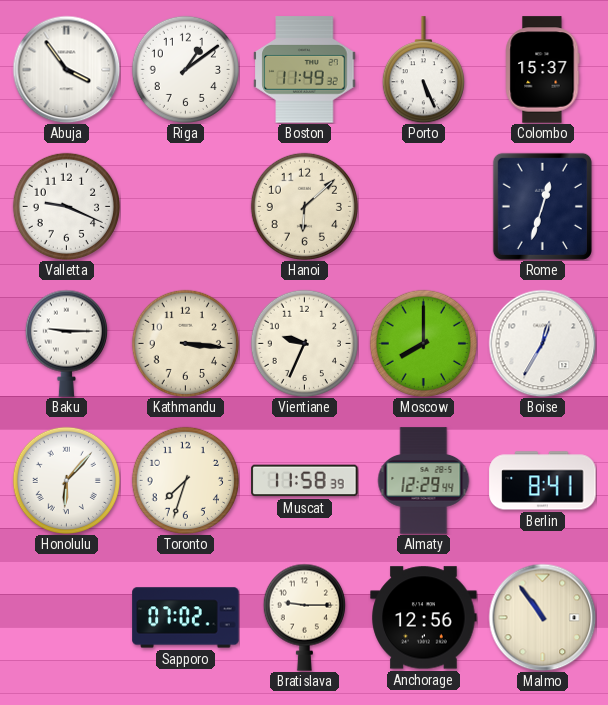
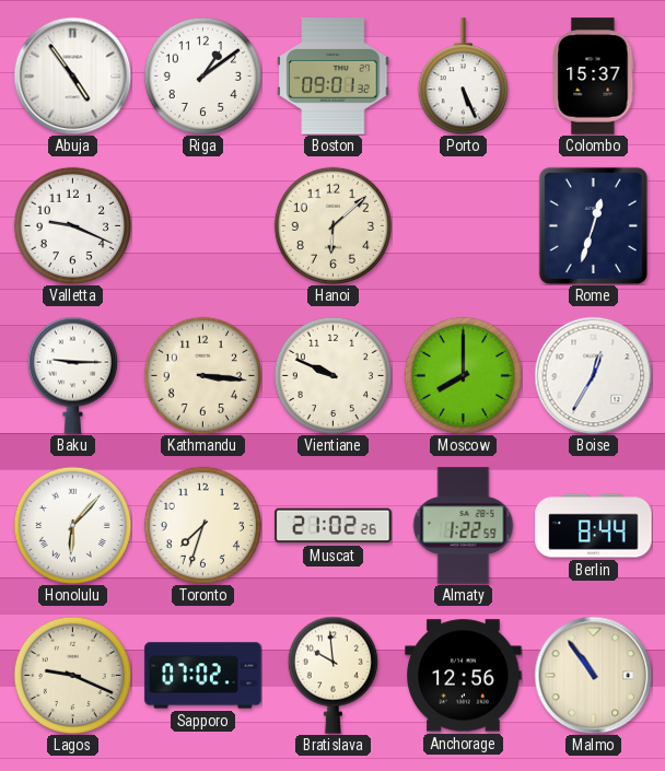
Abuja: 3:54 -> 4:54 (72, 75)
Boston: 11:49 -> 09:01 (334, 77)
Vientiane: 9:34 -> 9:49 (332, 375)
Muscat: 11:58 -> 21:02 (334, 526)
Almaty: 12:29 -> 1:22 (464, 526)
Berlin: 8:41 -> 8:44 (594, 526)
Lagos: none -> 9:19 (72, 675)
Bratislava: 9:15 -> 9:59 (332, 675)
